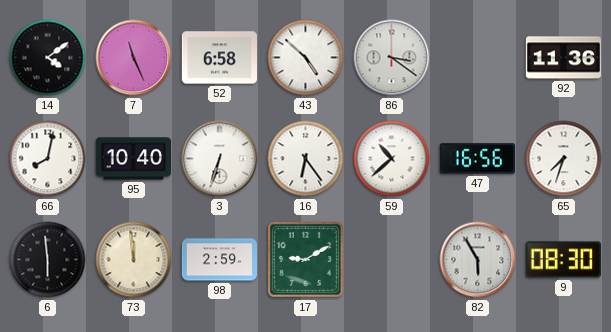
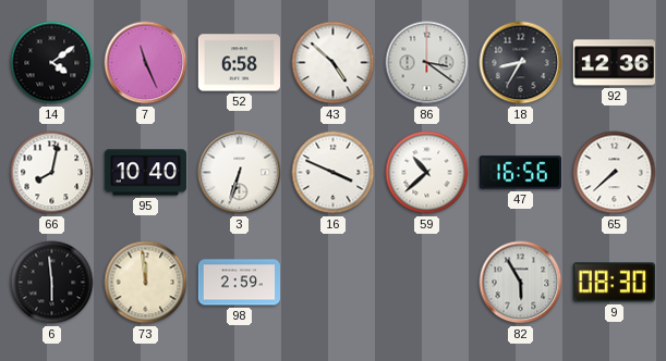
18: none -> 8:35 (521, 63)
92: 11:36 -> 12:36 (615, 63)
16: 6:24 -> 3:49 (334, 173)
65: 7:33 -> 7:38 (615, 173)
17: 9:10 -> none (306, 260)
